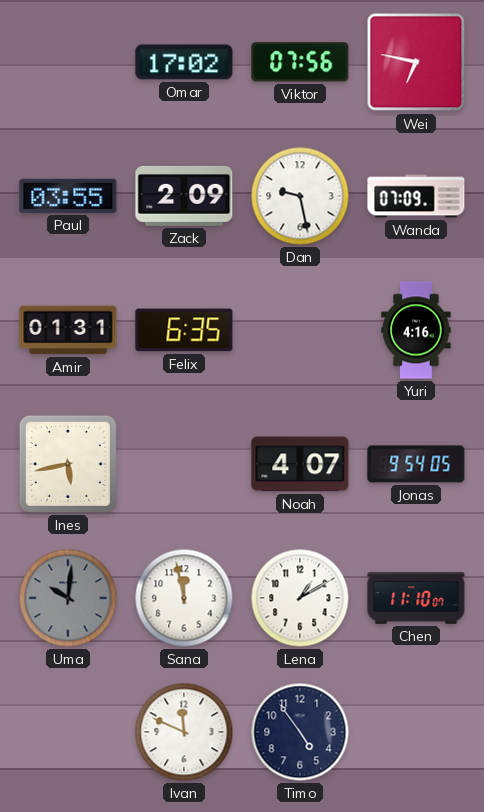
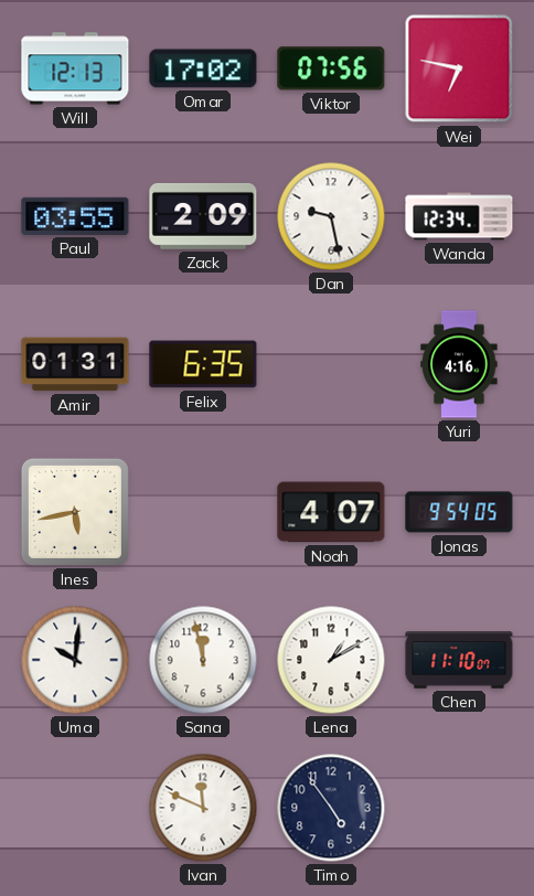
Will: none -> 12:13 (75, 68)
Wanda: 07:09 -> 12:34 (459, 216)
Uma dial: grey -> white (75, 660)
